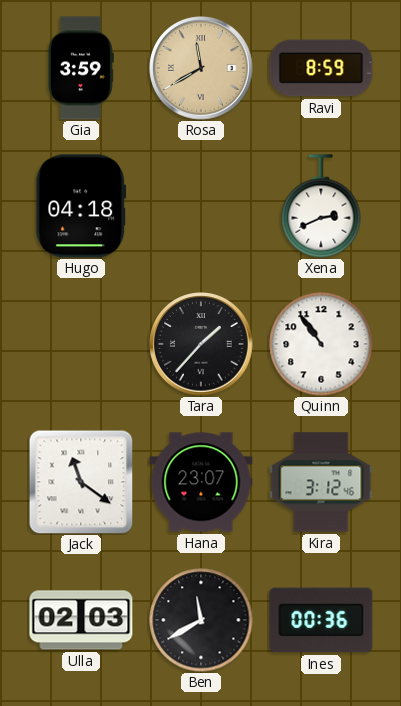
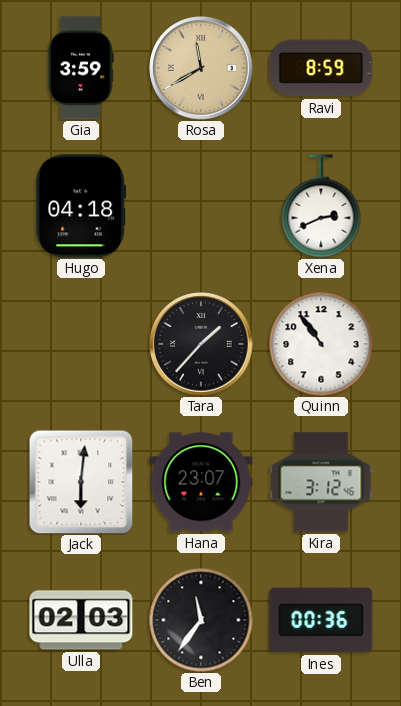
Jack: 11:21 -> 6:01 (81, 482)
Ben: 11:40 -> 11:36 (201, 620)
